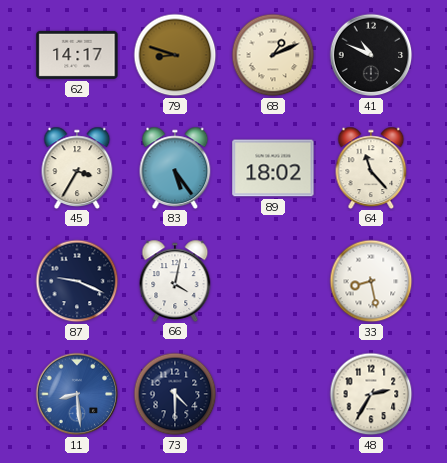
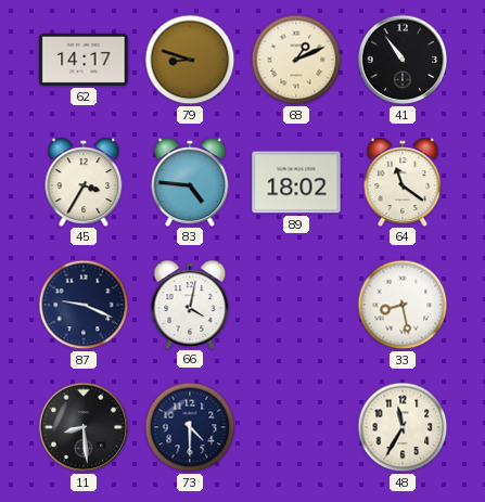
41: 10:49 -> 10:54 (403, 60)
83: 5:24 -> 4:46 (190, 181)
64: 11:23 -> 11:21 (403, 181)
11 dial: blue -> black (84, 427)
48: 2:35 -> 11:35 (403, 427)
